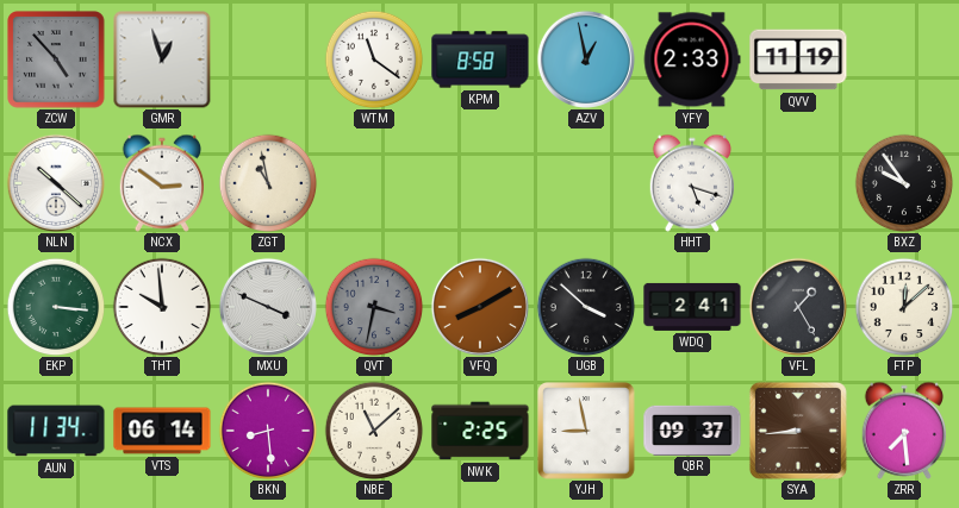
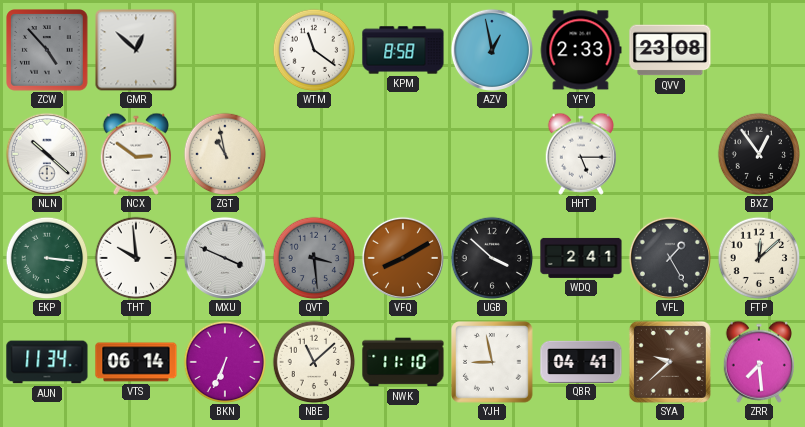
GMR: 12:57 -> 12:52 (136, 50)
QVV: 11:19 -> 23:08 (670, 50)
HHT: 5:18 -> 5:15 (580, 154)
BXZ: 9:54 -> 12:54 (759, 154)
QVT: 3:32 -> 3:29 (314, 258)
BKN: 8:29 -> 6:34 (225, 362)
NWK: 2:25 -> 11:10 (403, 362)
QBR: 09:37 -> 04:41 (581, 361)
SYA: 8:44 -> 9:38 (670, 362)
